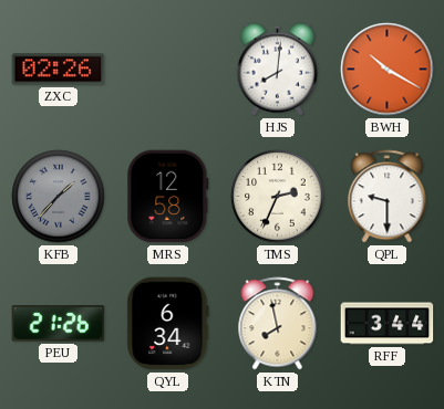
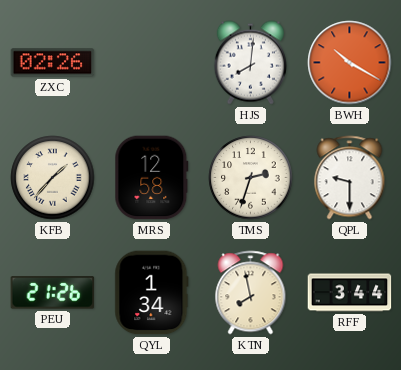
KFB dial: grey -> cream (53, 178)
TMS: 2:34 -> 2:33 (251, 178)
QYL: 6:34 -> 1:34 (152, 293)
